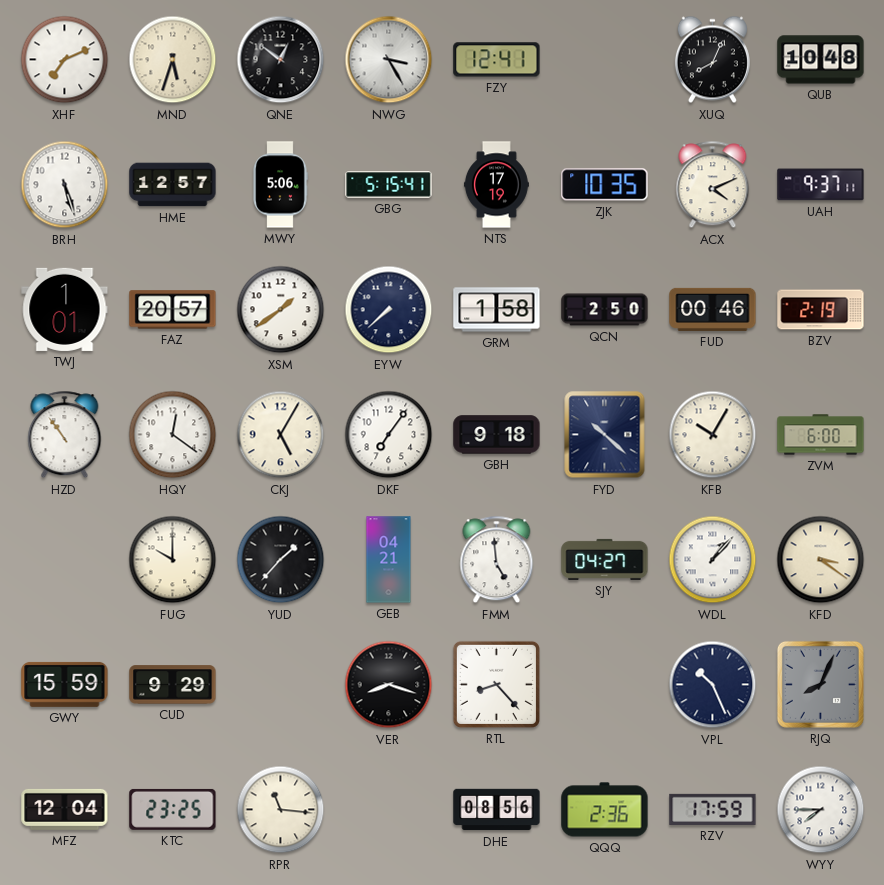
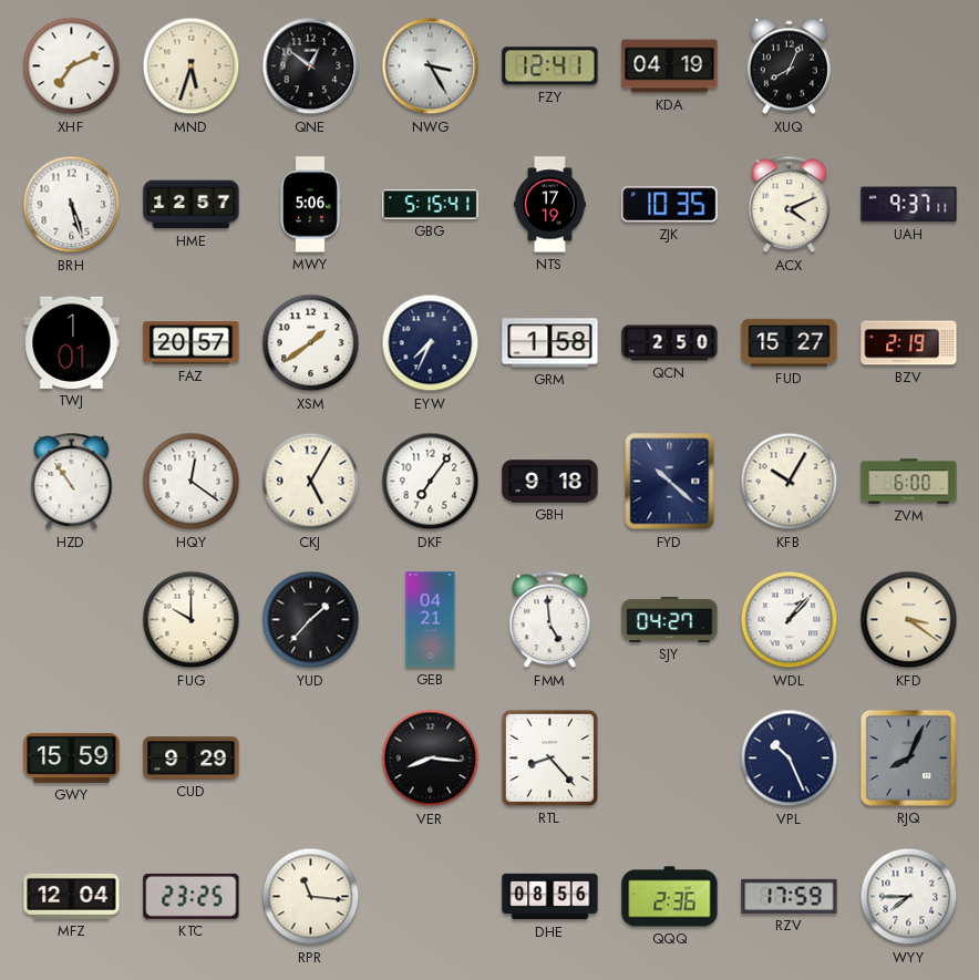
KDA: none -> 04:19 (670, 66)
QUB: 10:48 -> none (821, 60)
EYW: 7:38 -> 7:34 (431, 343)
FUD: 00:46 -> 15:27 (790, 342)
VER: 8:18 -> 8:16 (431, 759)
